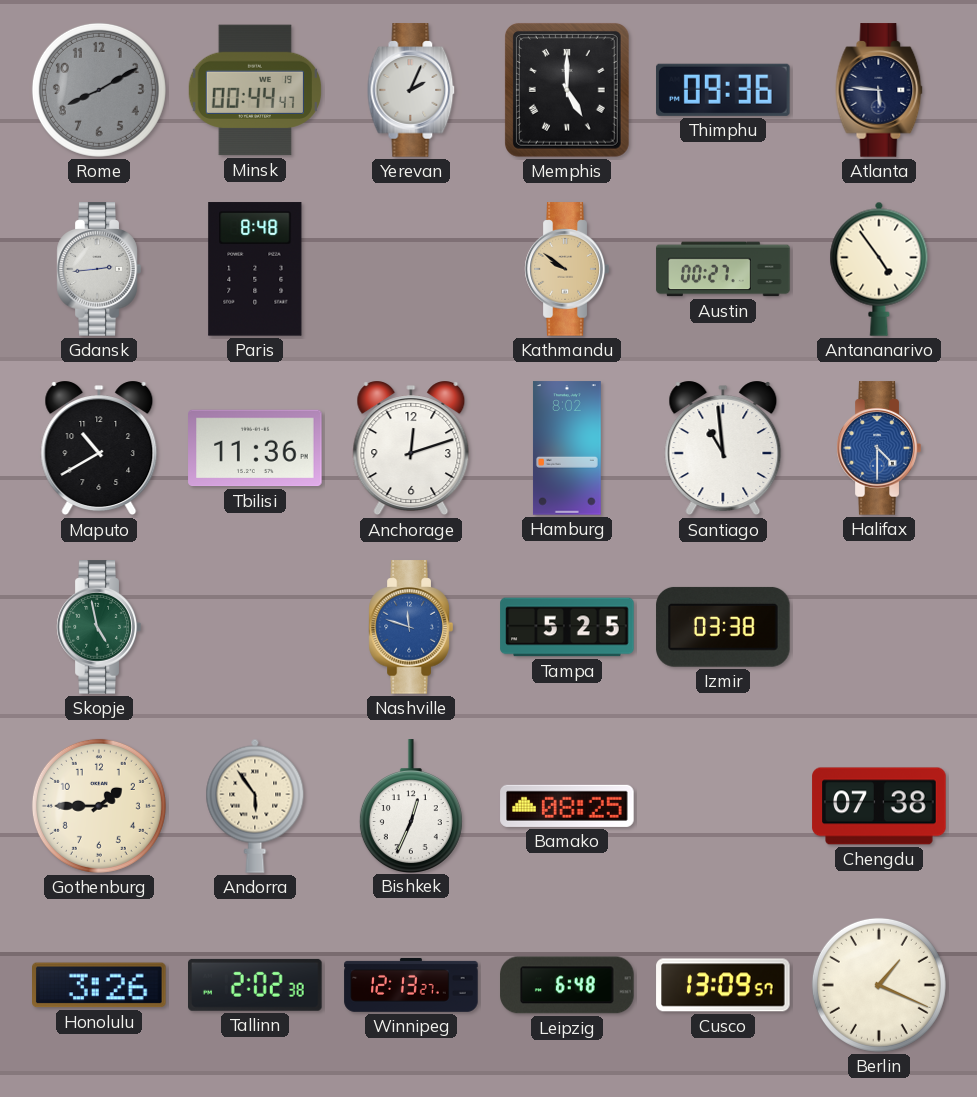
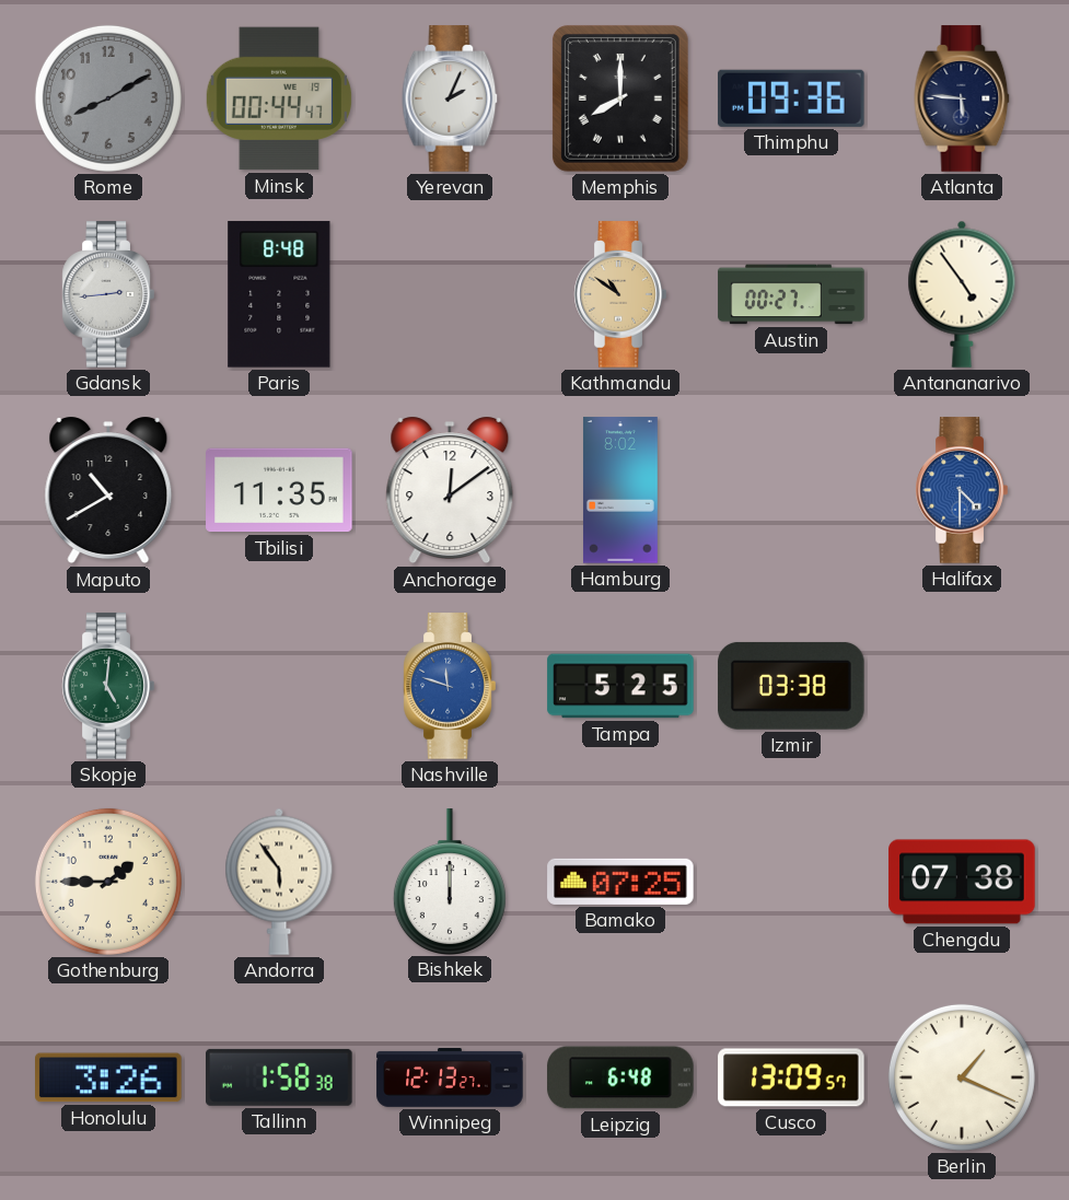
Memphis: 5:00 -> 8:00 (620, 98)
Kathmandu: 9:51 -> 10:51 (620, 294)
Tbilisi: 11:36 -> 11:35 (279, 490)
Anchorage: 12:12 -> 12:09 (450, 490)
Santiago: 10:59 -> none (723, 448)
Skopje: 4:58 -> 5:01 (108, 686)
Bishkek: 12:34 -> 12:00 (450, 882)
Bamako: 08:25 -> 07:25 (620, 882)
Tallinn: 2:02 -> 1:58 (280, 1077)
